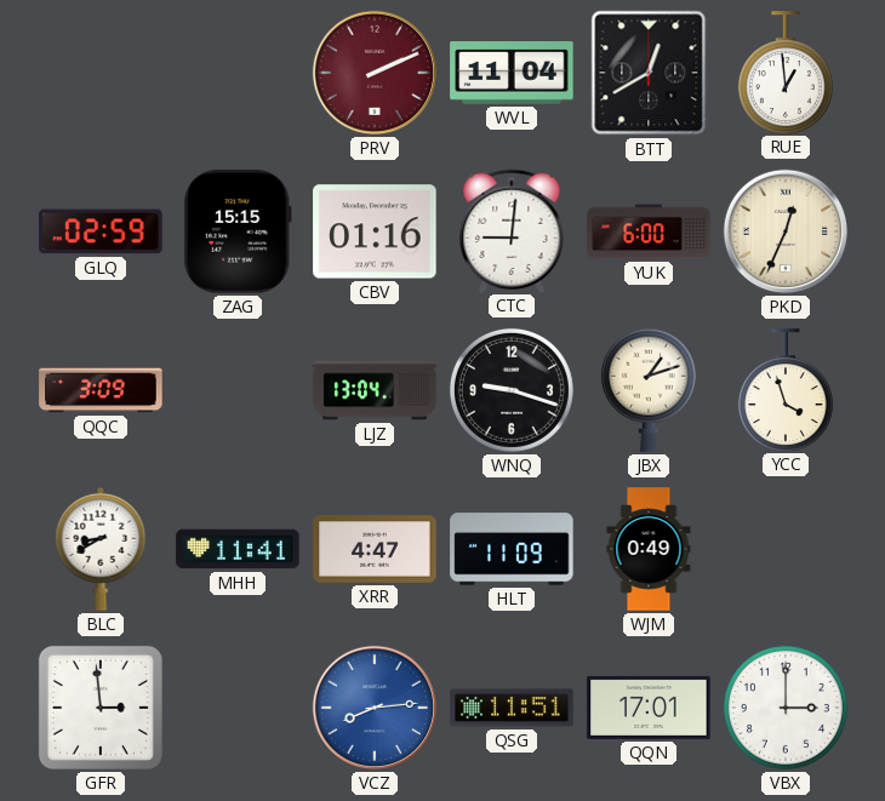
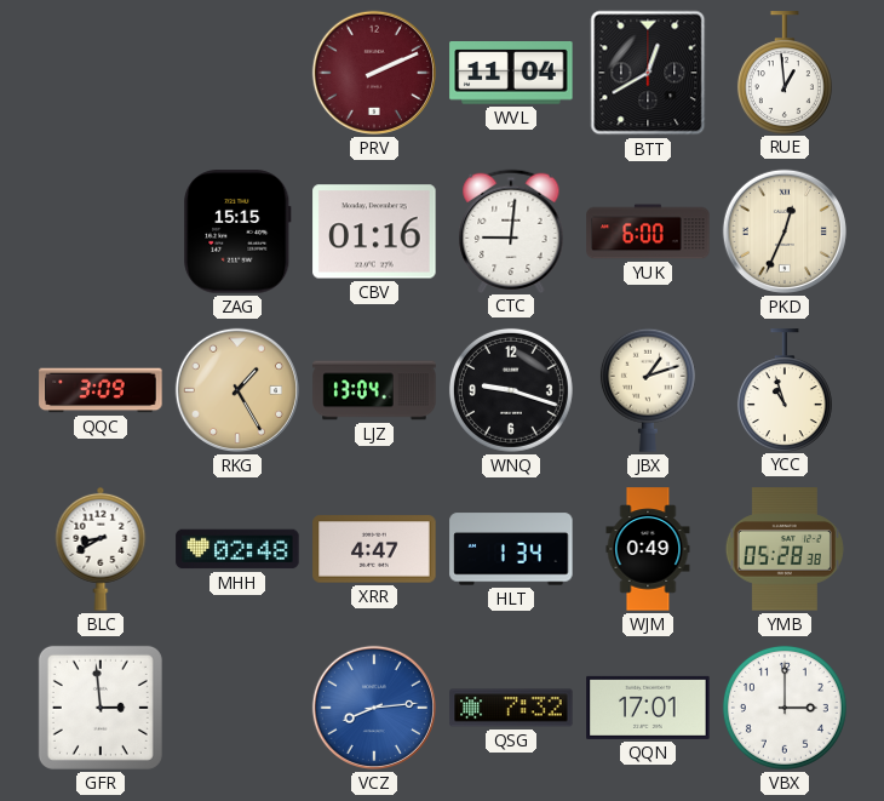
GLQ: 02:59 -> none (101, 231)
RKG: none -> 1:25 (237, 390)
YCC: 3:57 -> 10:57 (785, 390)
MHH: 11:41 -> 02:48 (237, 549)
HLT: 11:09 -> 1:34 (511, 549)
YMB: none -> 05:28 (785, 549)
QSG: 11:51 -> 7:32 (511, 708)
